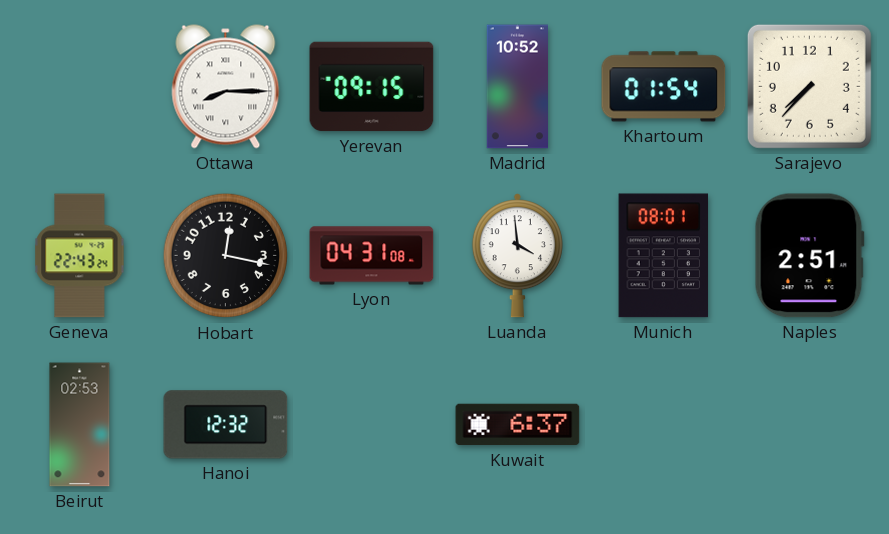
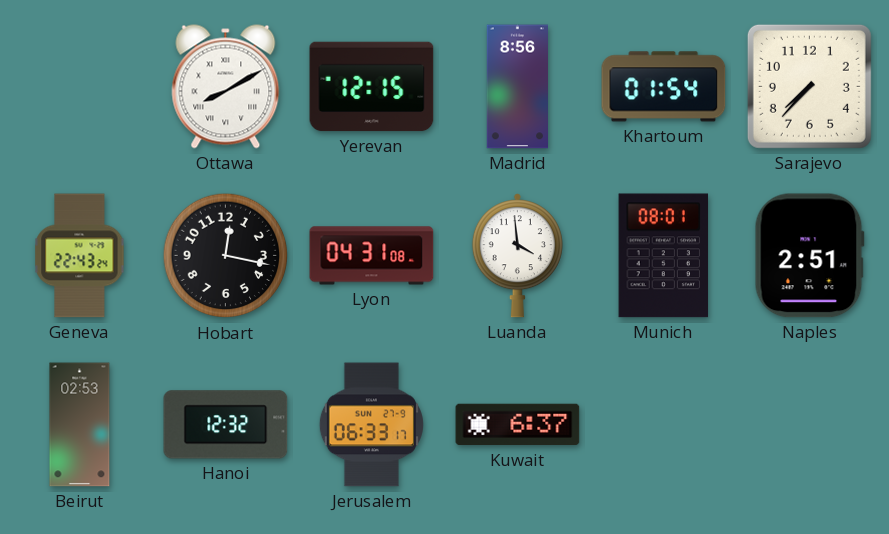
Ottawa: 8:15 -> 8:10 (226, 87)
Yerevan: 09:15 -> 12:15 (372, 87)
Madrid: 10:52 -> 8:56 (517, 87)
Jerusalem: none -> 06:33 (371, 425)
